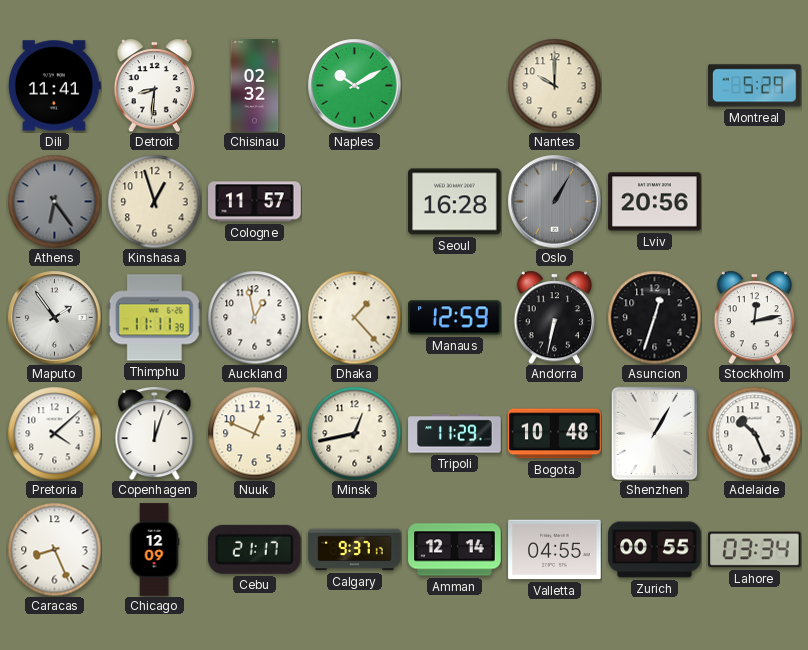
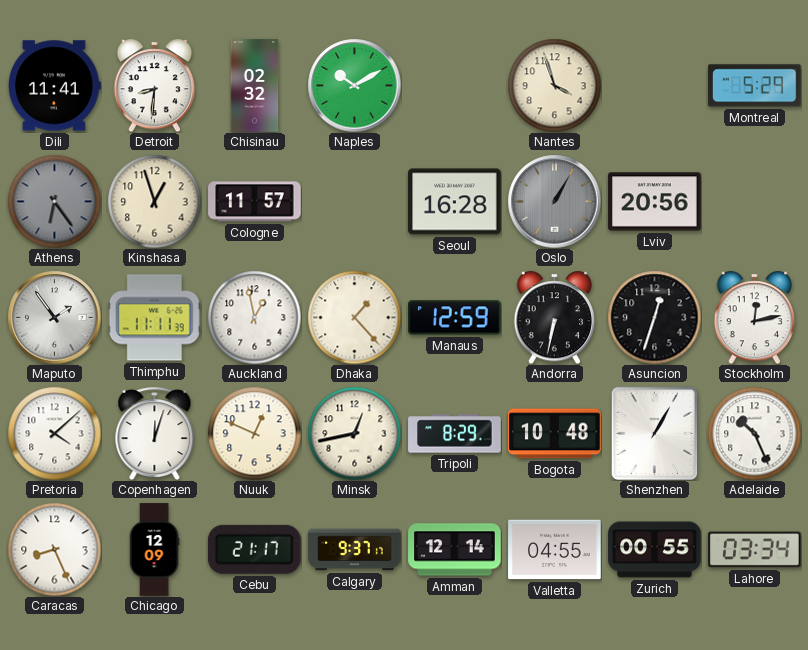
Nantes: 10:00 -> 3:57 (554, 85)
Tripoli: 11:29 -> 8:29 (455, 434)
